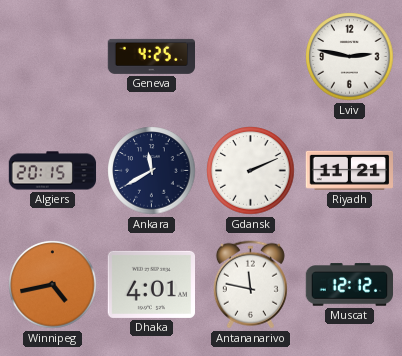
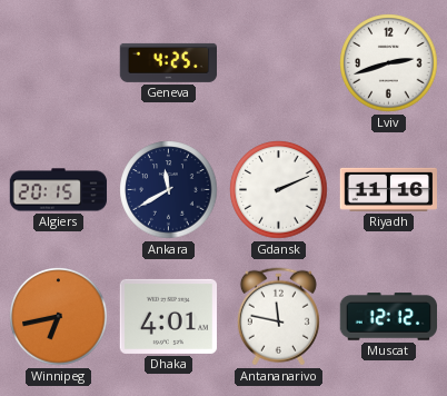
Lviv: 2:47 -> 2:42 (389, 63)
Riyadh: 11:21 -> 11:16 (388, 189)
Winnipeg: 4:43 -> 6:43 (59, 317)
